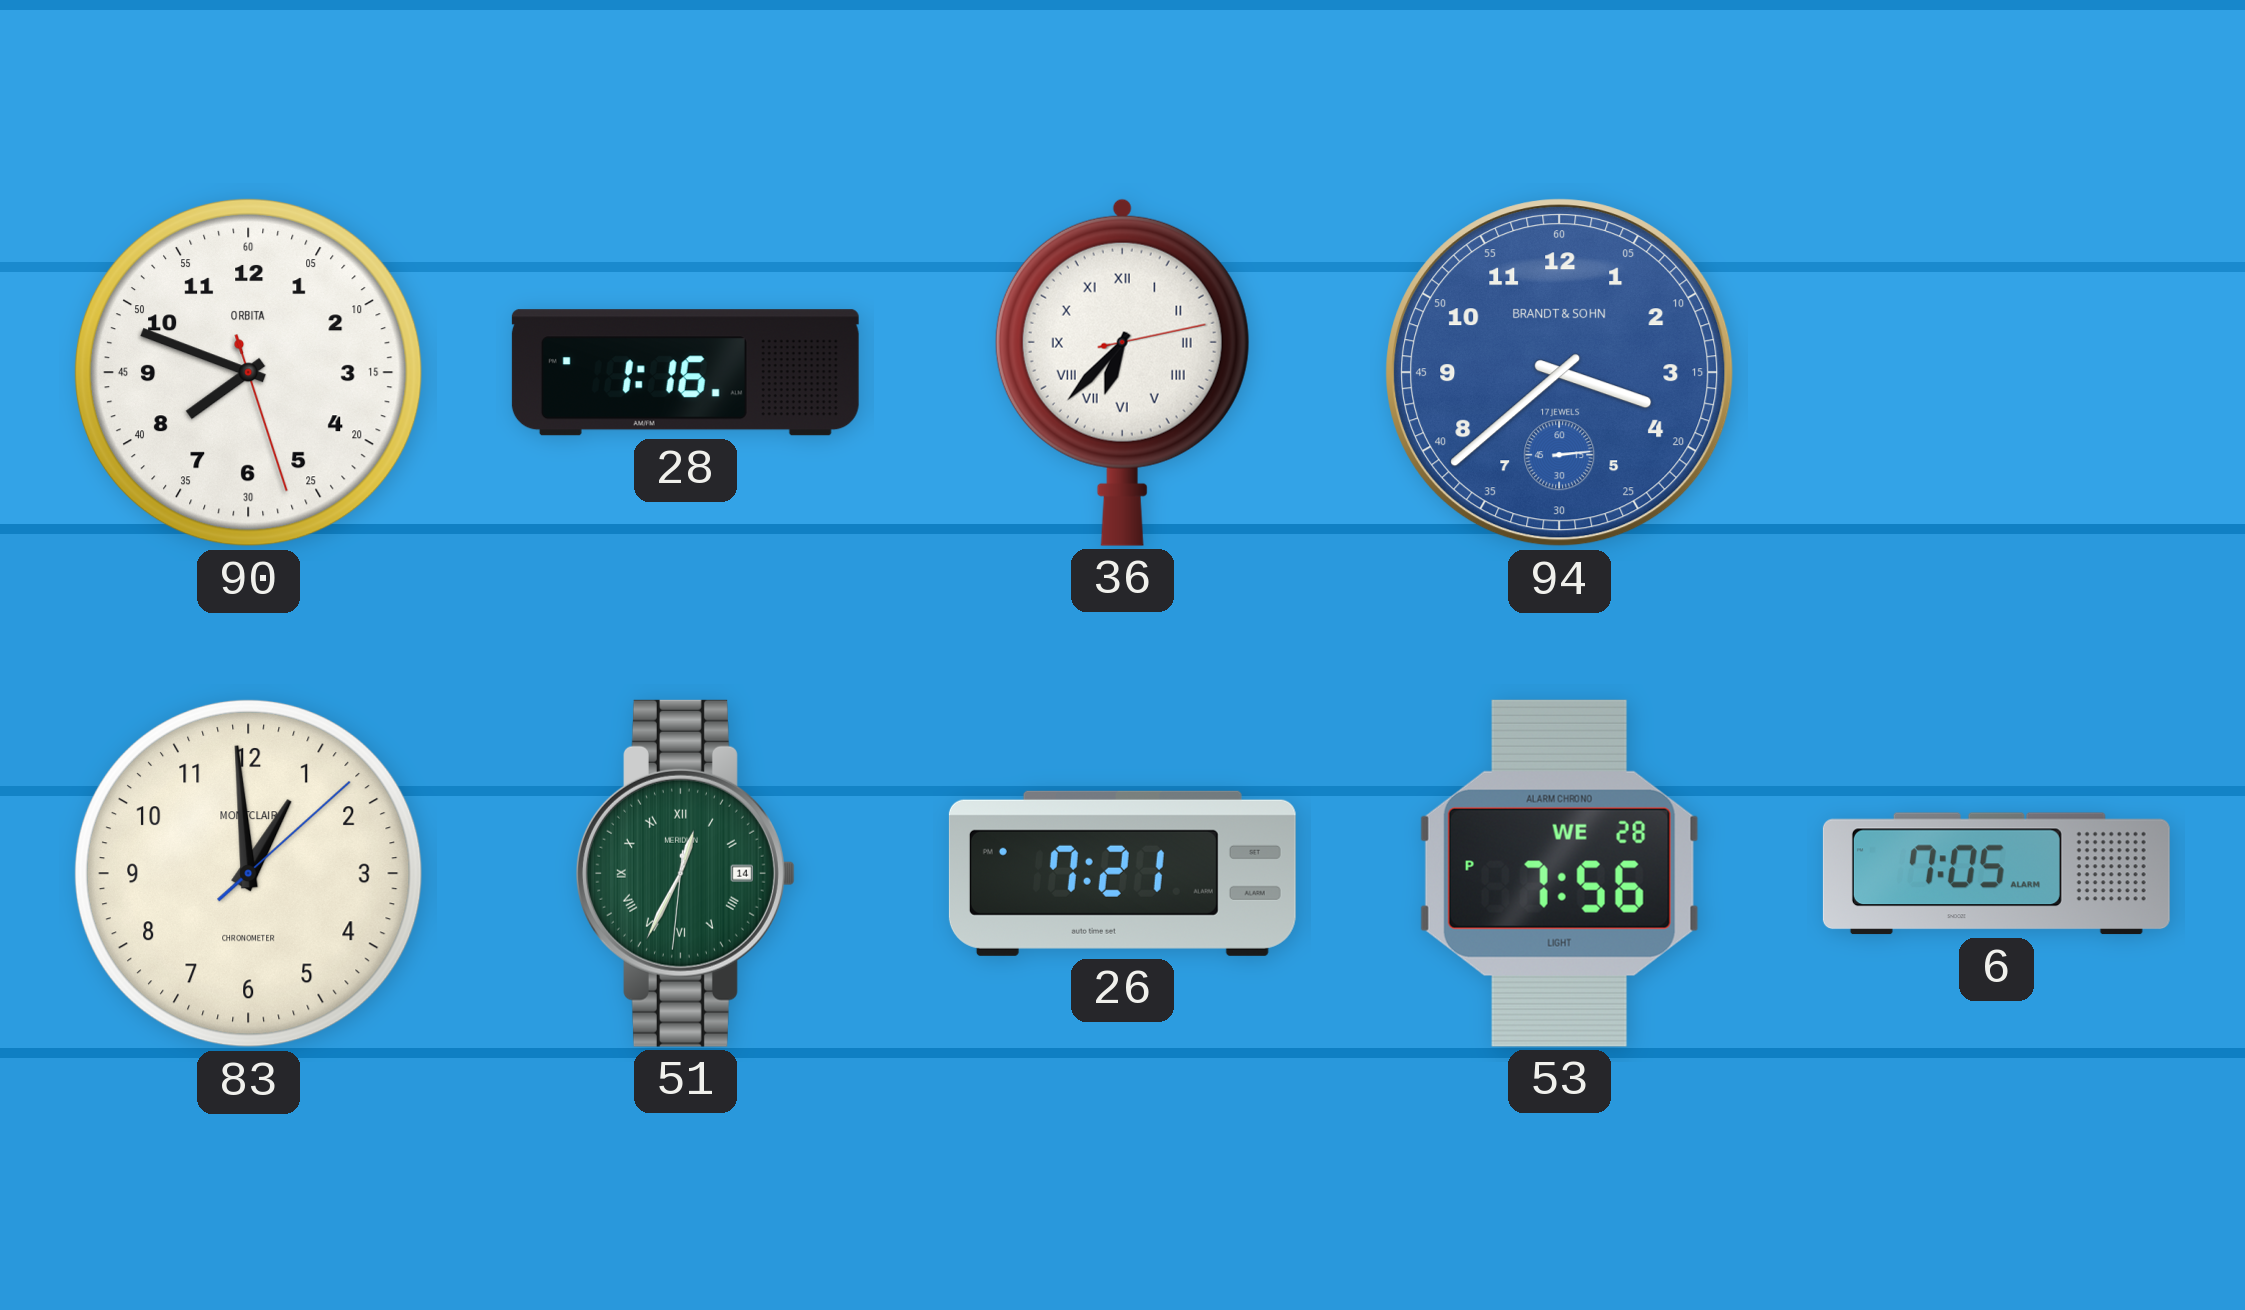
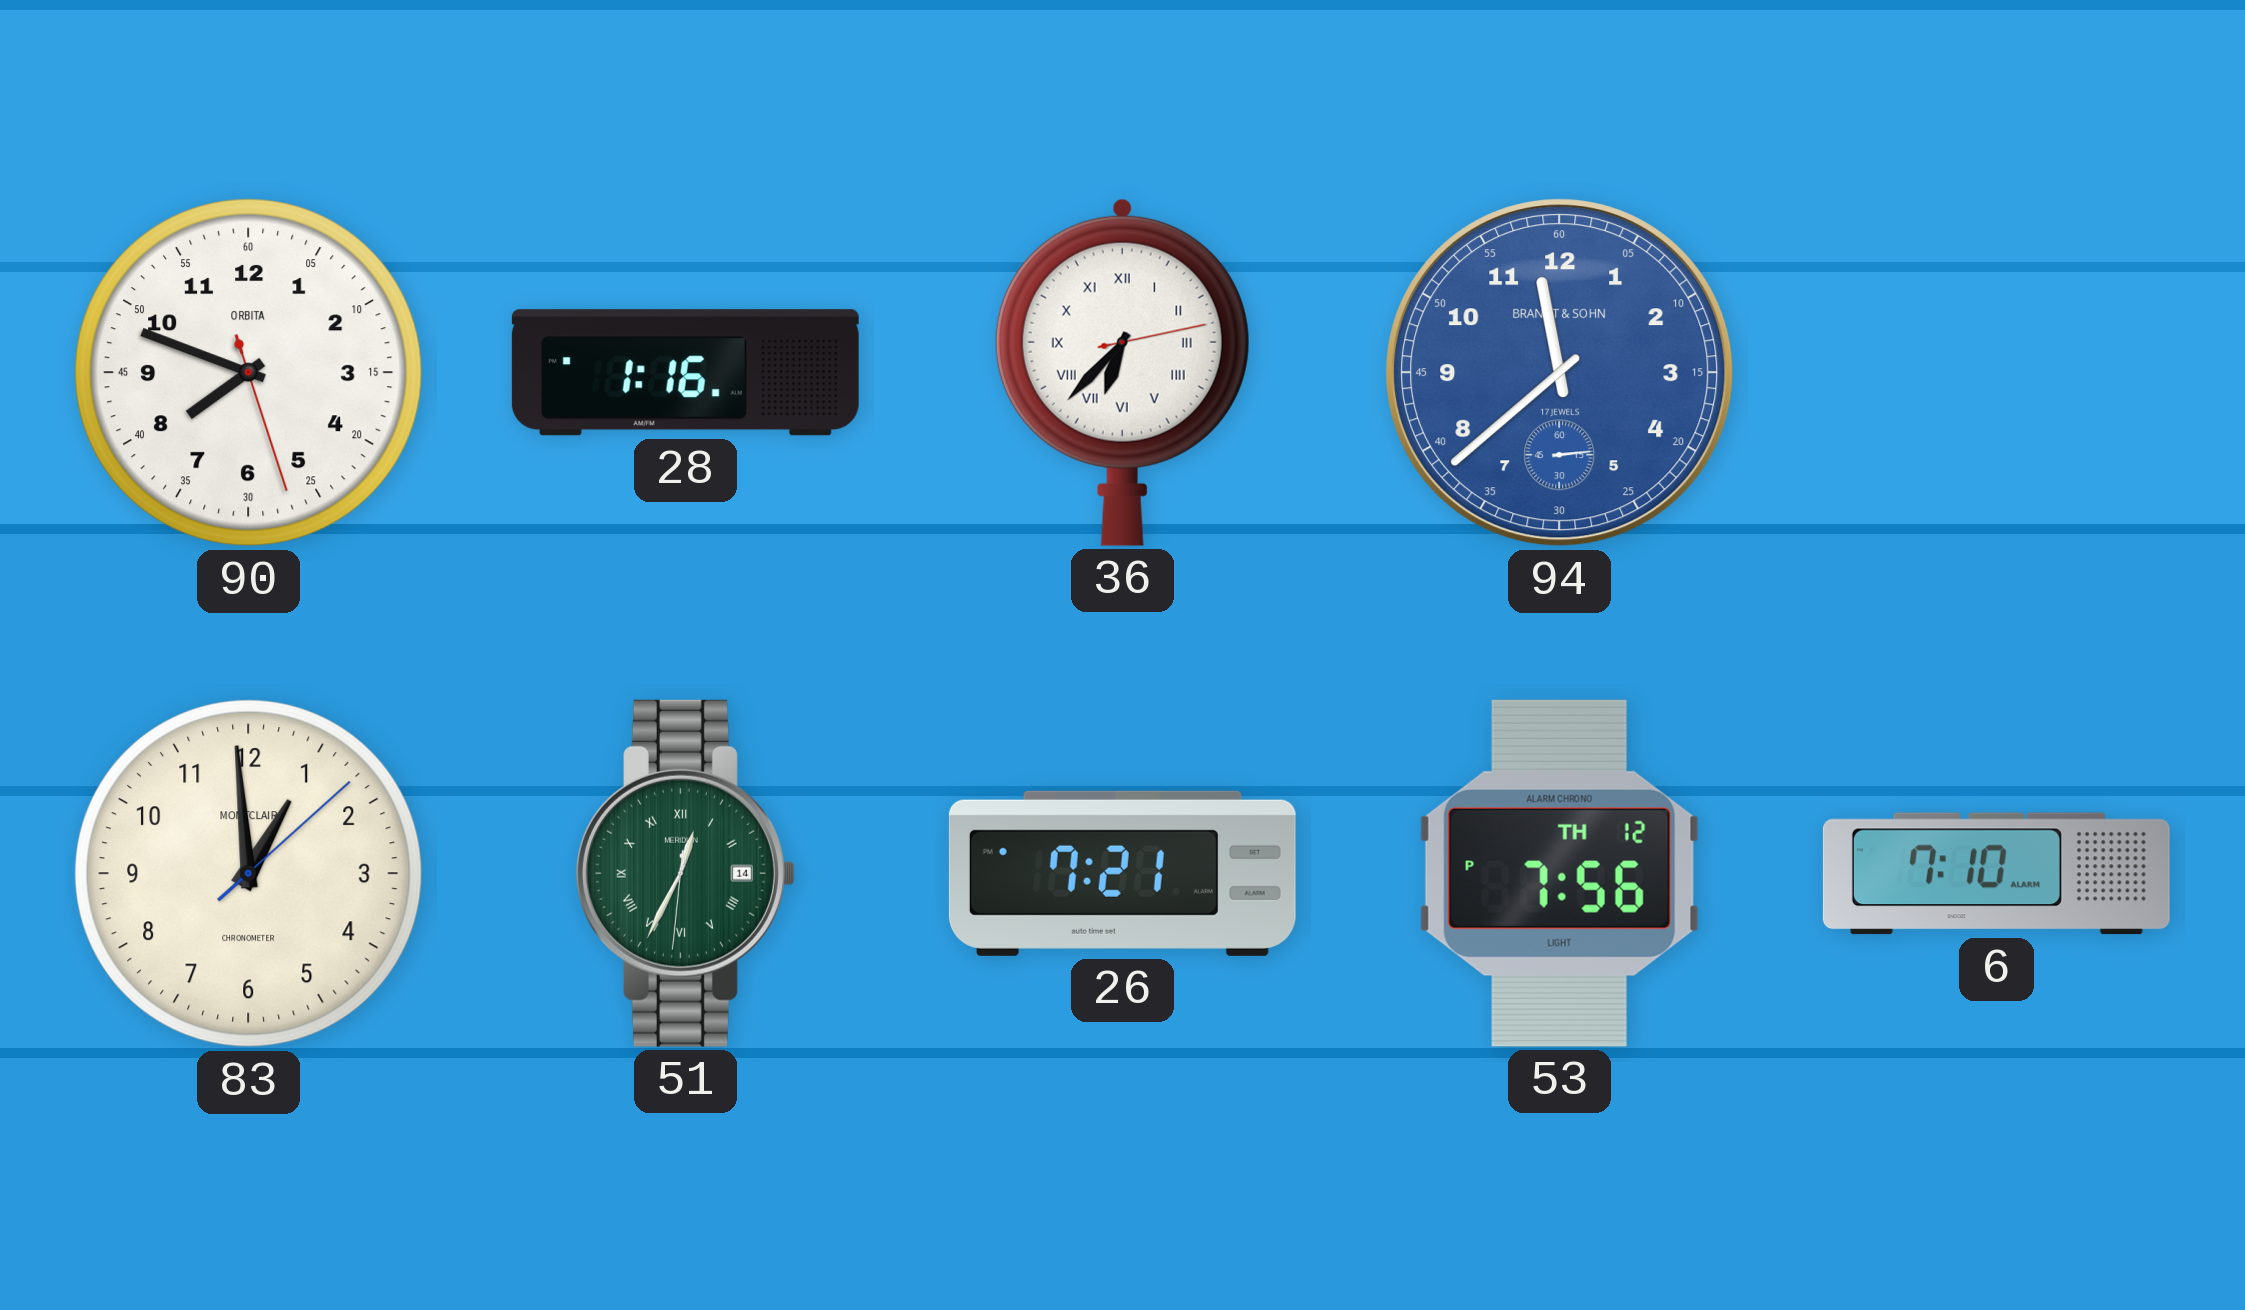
94: 3:38 -> 11:38 (1560, 373)
53 date: WE 28 -> TH 12 (1559, 873)
6: 7:05 -> 7:10 (1996, 874)
